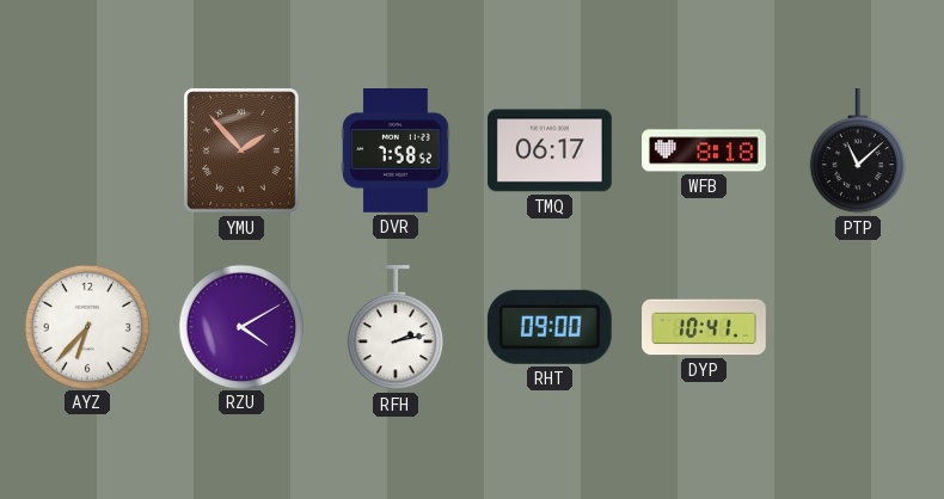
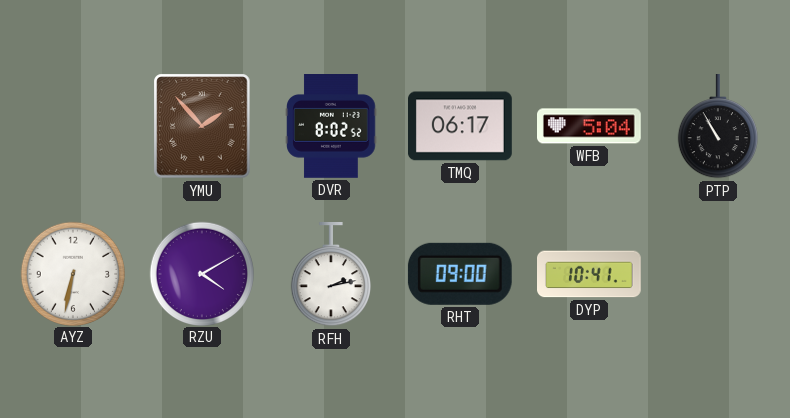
DVR: 7:58 -> 8:02 (331, 127)
WFB: 8:18 -> 5:04 (590, 126)
PTP: 11:08 -> 10:55 (718, 127)
AYZ: 6:37 -> 6:32 (72, 273)
